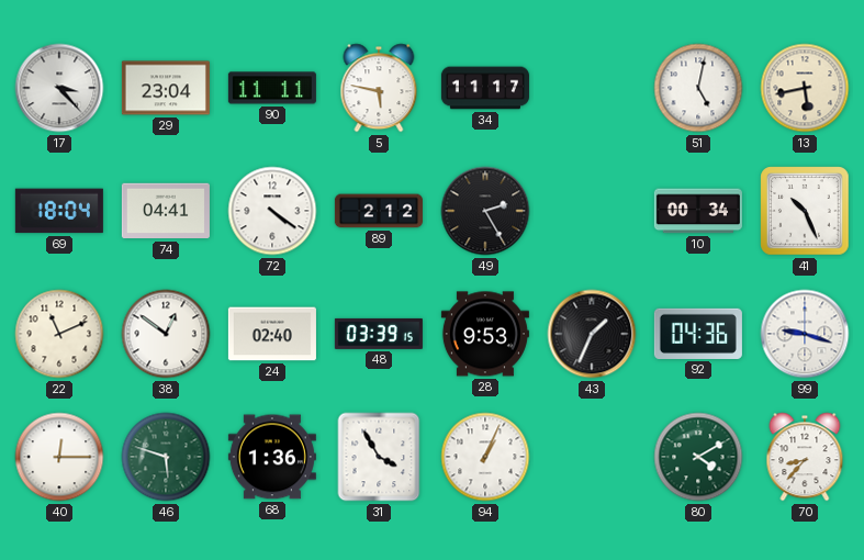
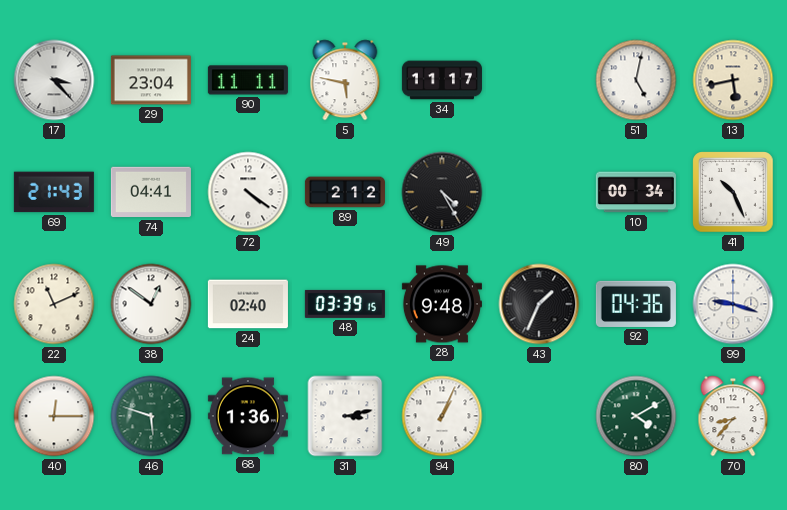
69: 18:04 -> 21:43 (54, 192)
49: 2:25 -> 4:25 (442, 192)
28: 9:53 -> 9:48 (442, 304)
31: 3:55 -> 3:13 (345, 416)
